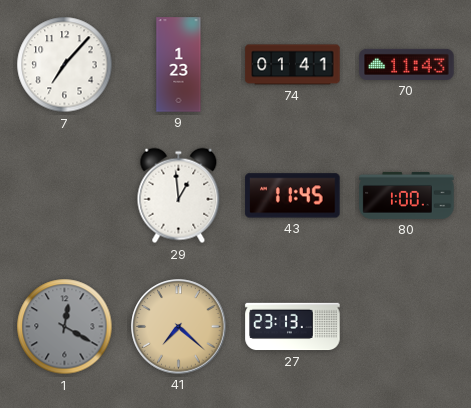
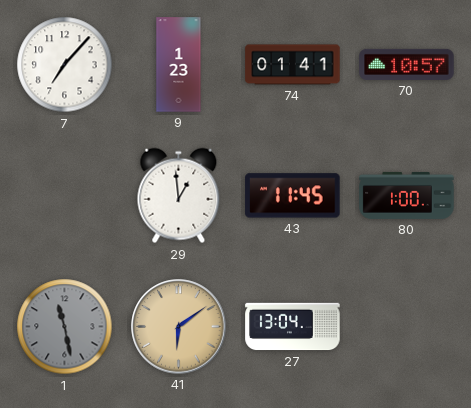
70: 11:43 -> 10:57 (407, 64)
1: 12:20 -> 11:28 (65, 327)
41: 7:22 -> 6:09 (179, 327)
27: 23:13 -> 13:04 (293, 327)
